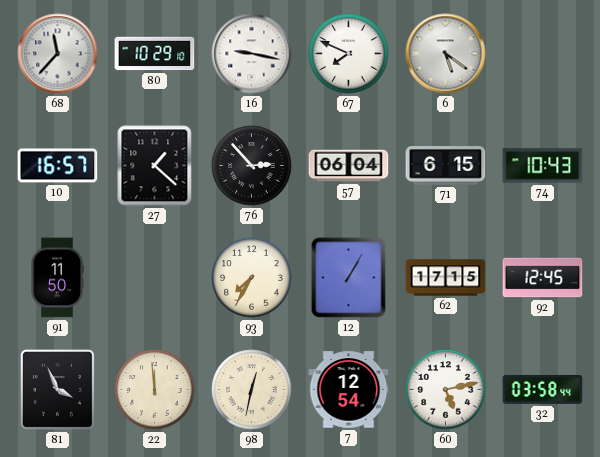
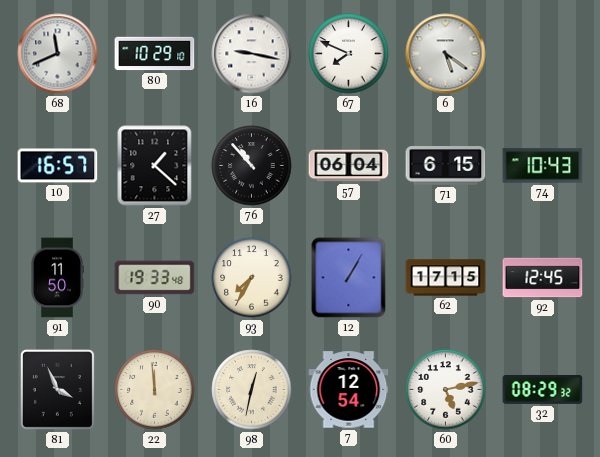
68: 11:37 -> 11:41 (58, 54)
76: 2:53 -> 10:53 (252, 166)
90: none -> 19:33 (155, 278)
32: 03:58 -> 08:29 (543, 389)
